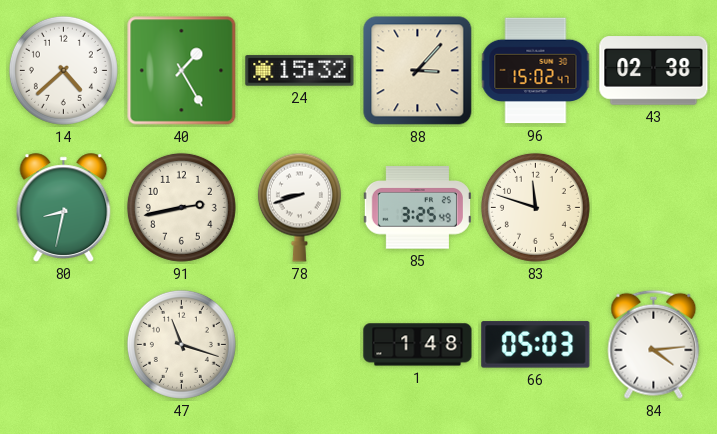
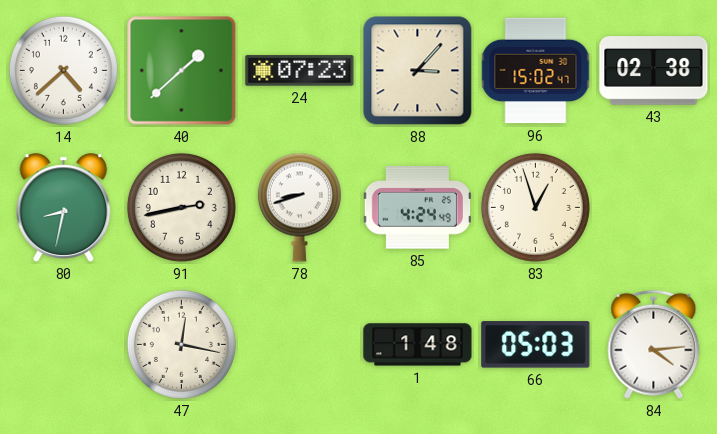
40: 1:25 -> 1:38 (182, 71)
24: 15:32 -> 07:23 (300, 71)
85: 3:25 -> 4:24 (417, 208)
83: 11:48 -> 12:57 (535, 207)
47: 11:18 -> 12:17 (181, 344)
